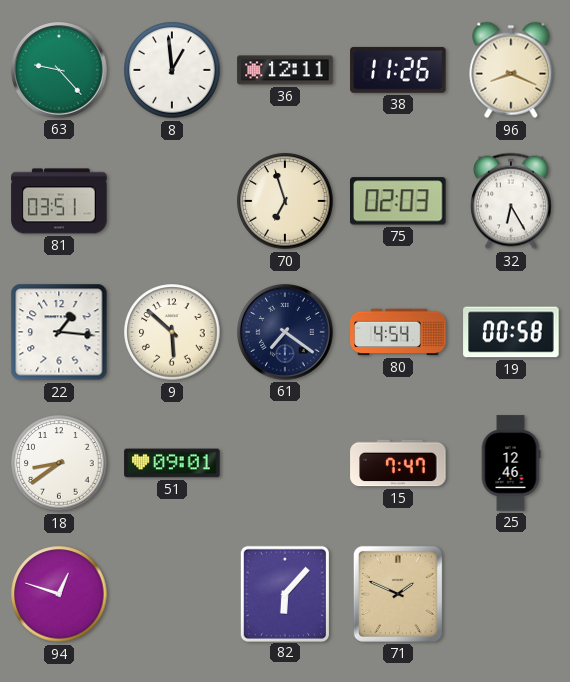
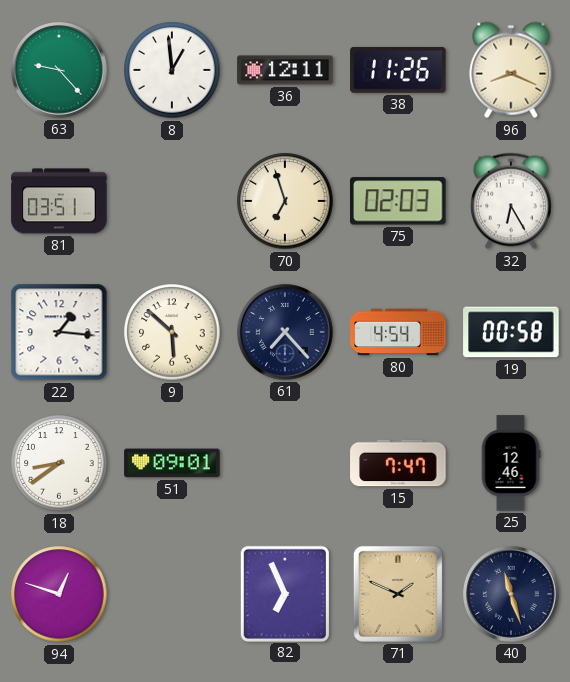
61: 7:21 -> 7:23 (285, 332)
82: 6:07 -> 6:56 (285, 593)
40: none -> 11:27 (511, 594)
